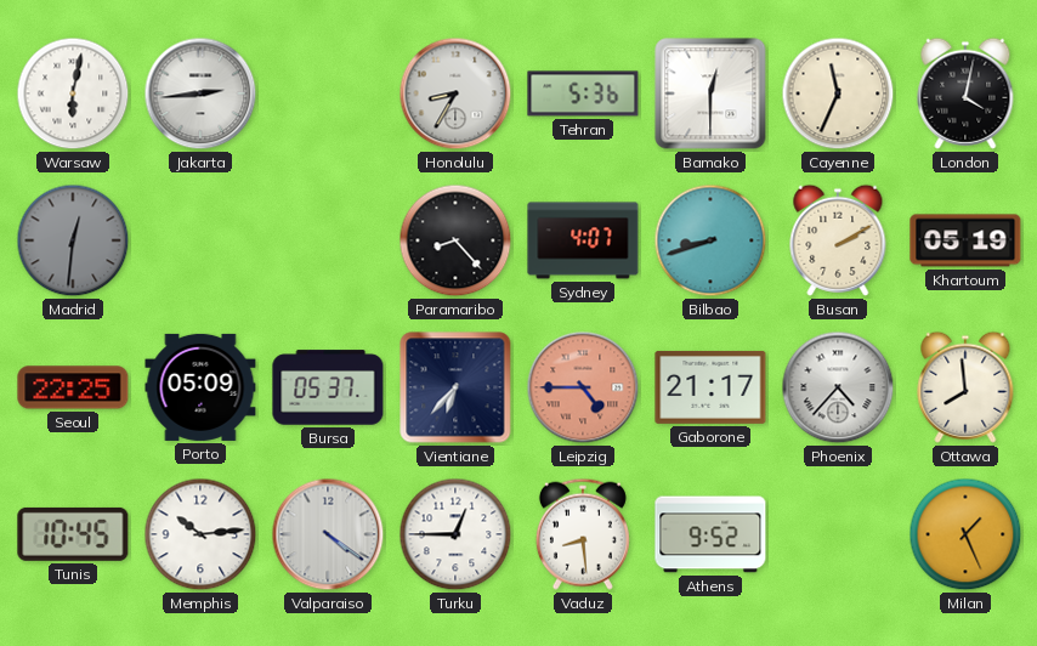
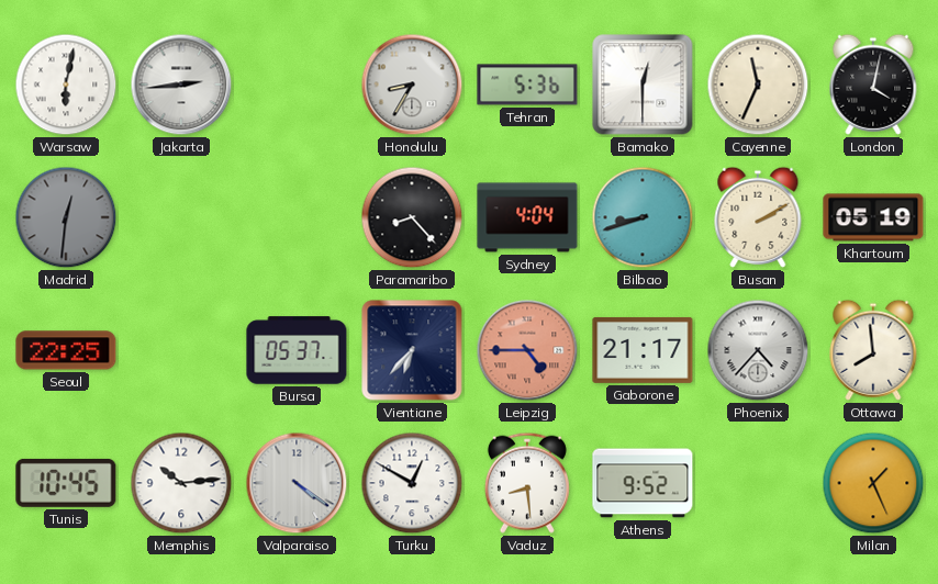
Sydney: 4:07 -> 4:04 (527, 217)
Porto: 05:09 -> none (200, 387)
Turku: 12:45 -> 12:50 (412, 483)
